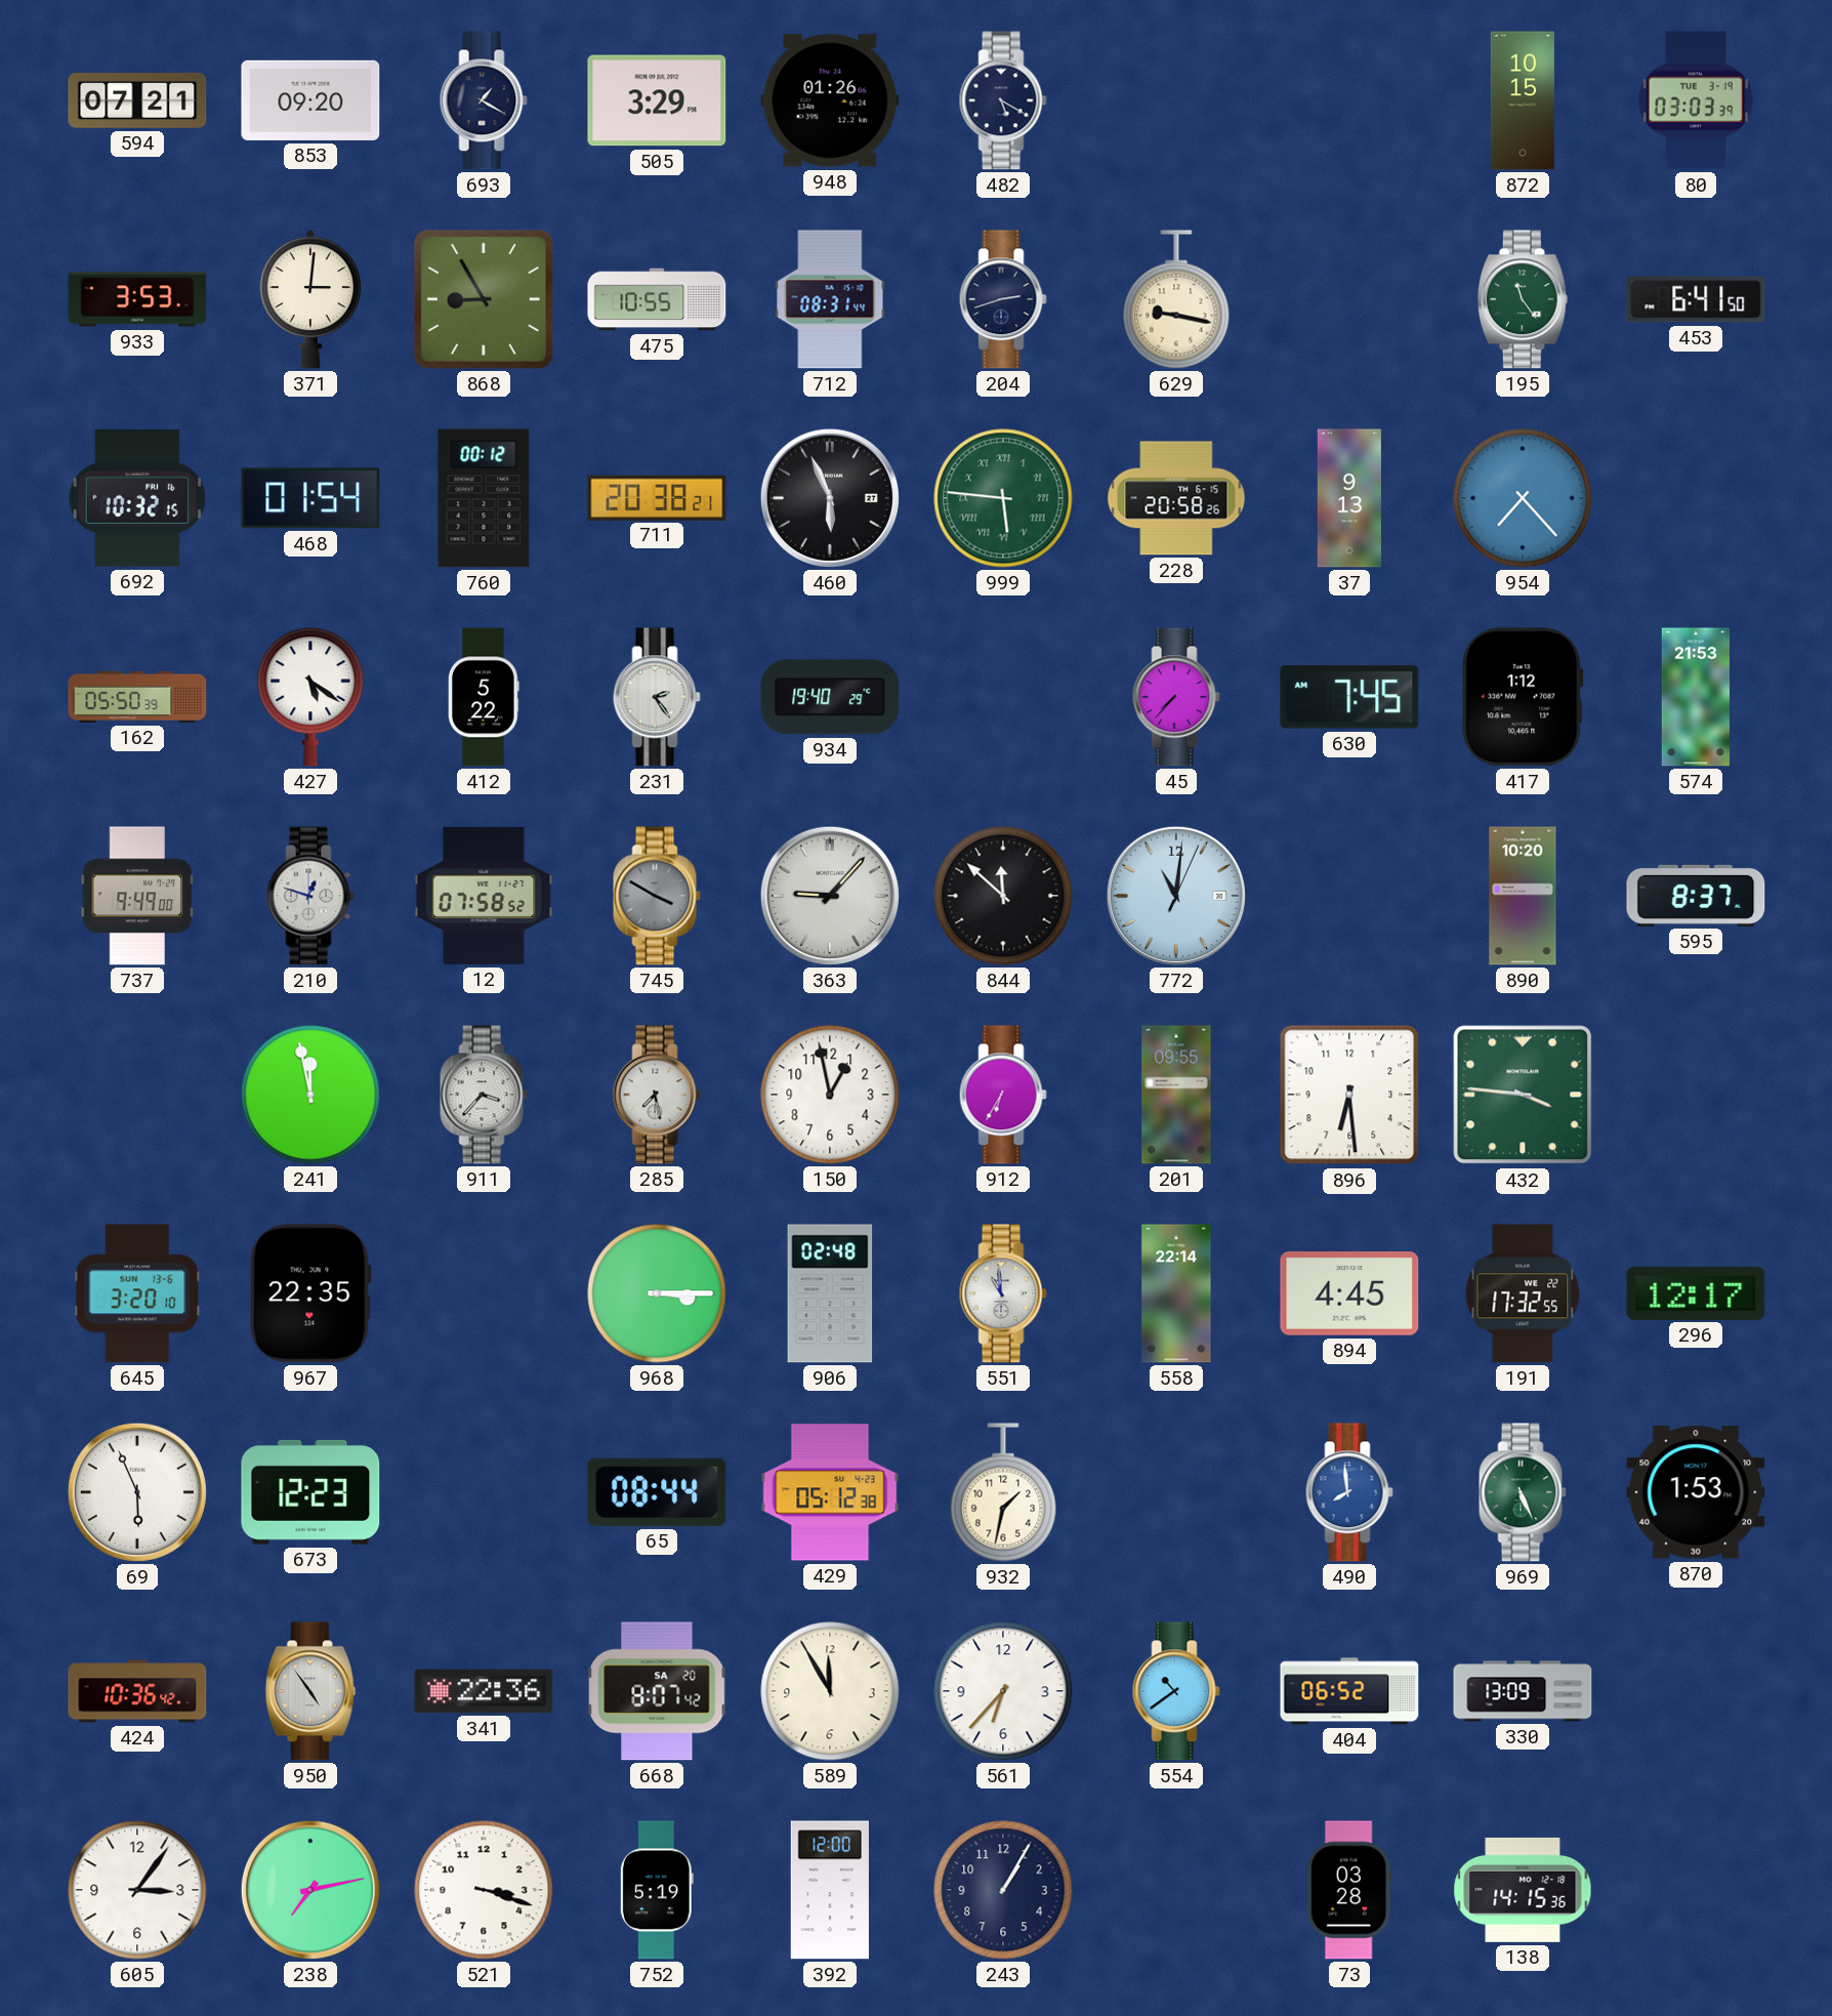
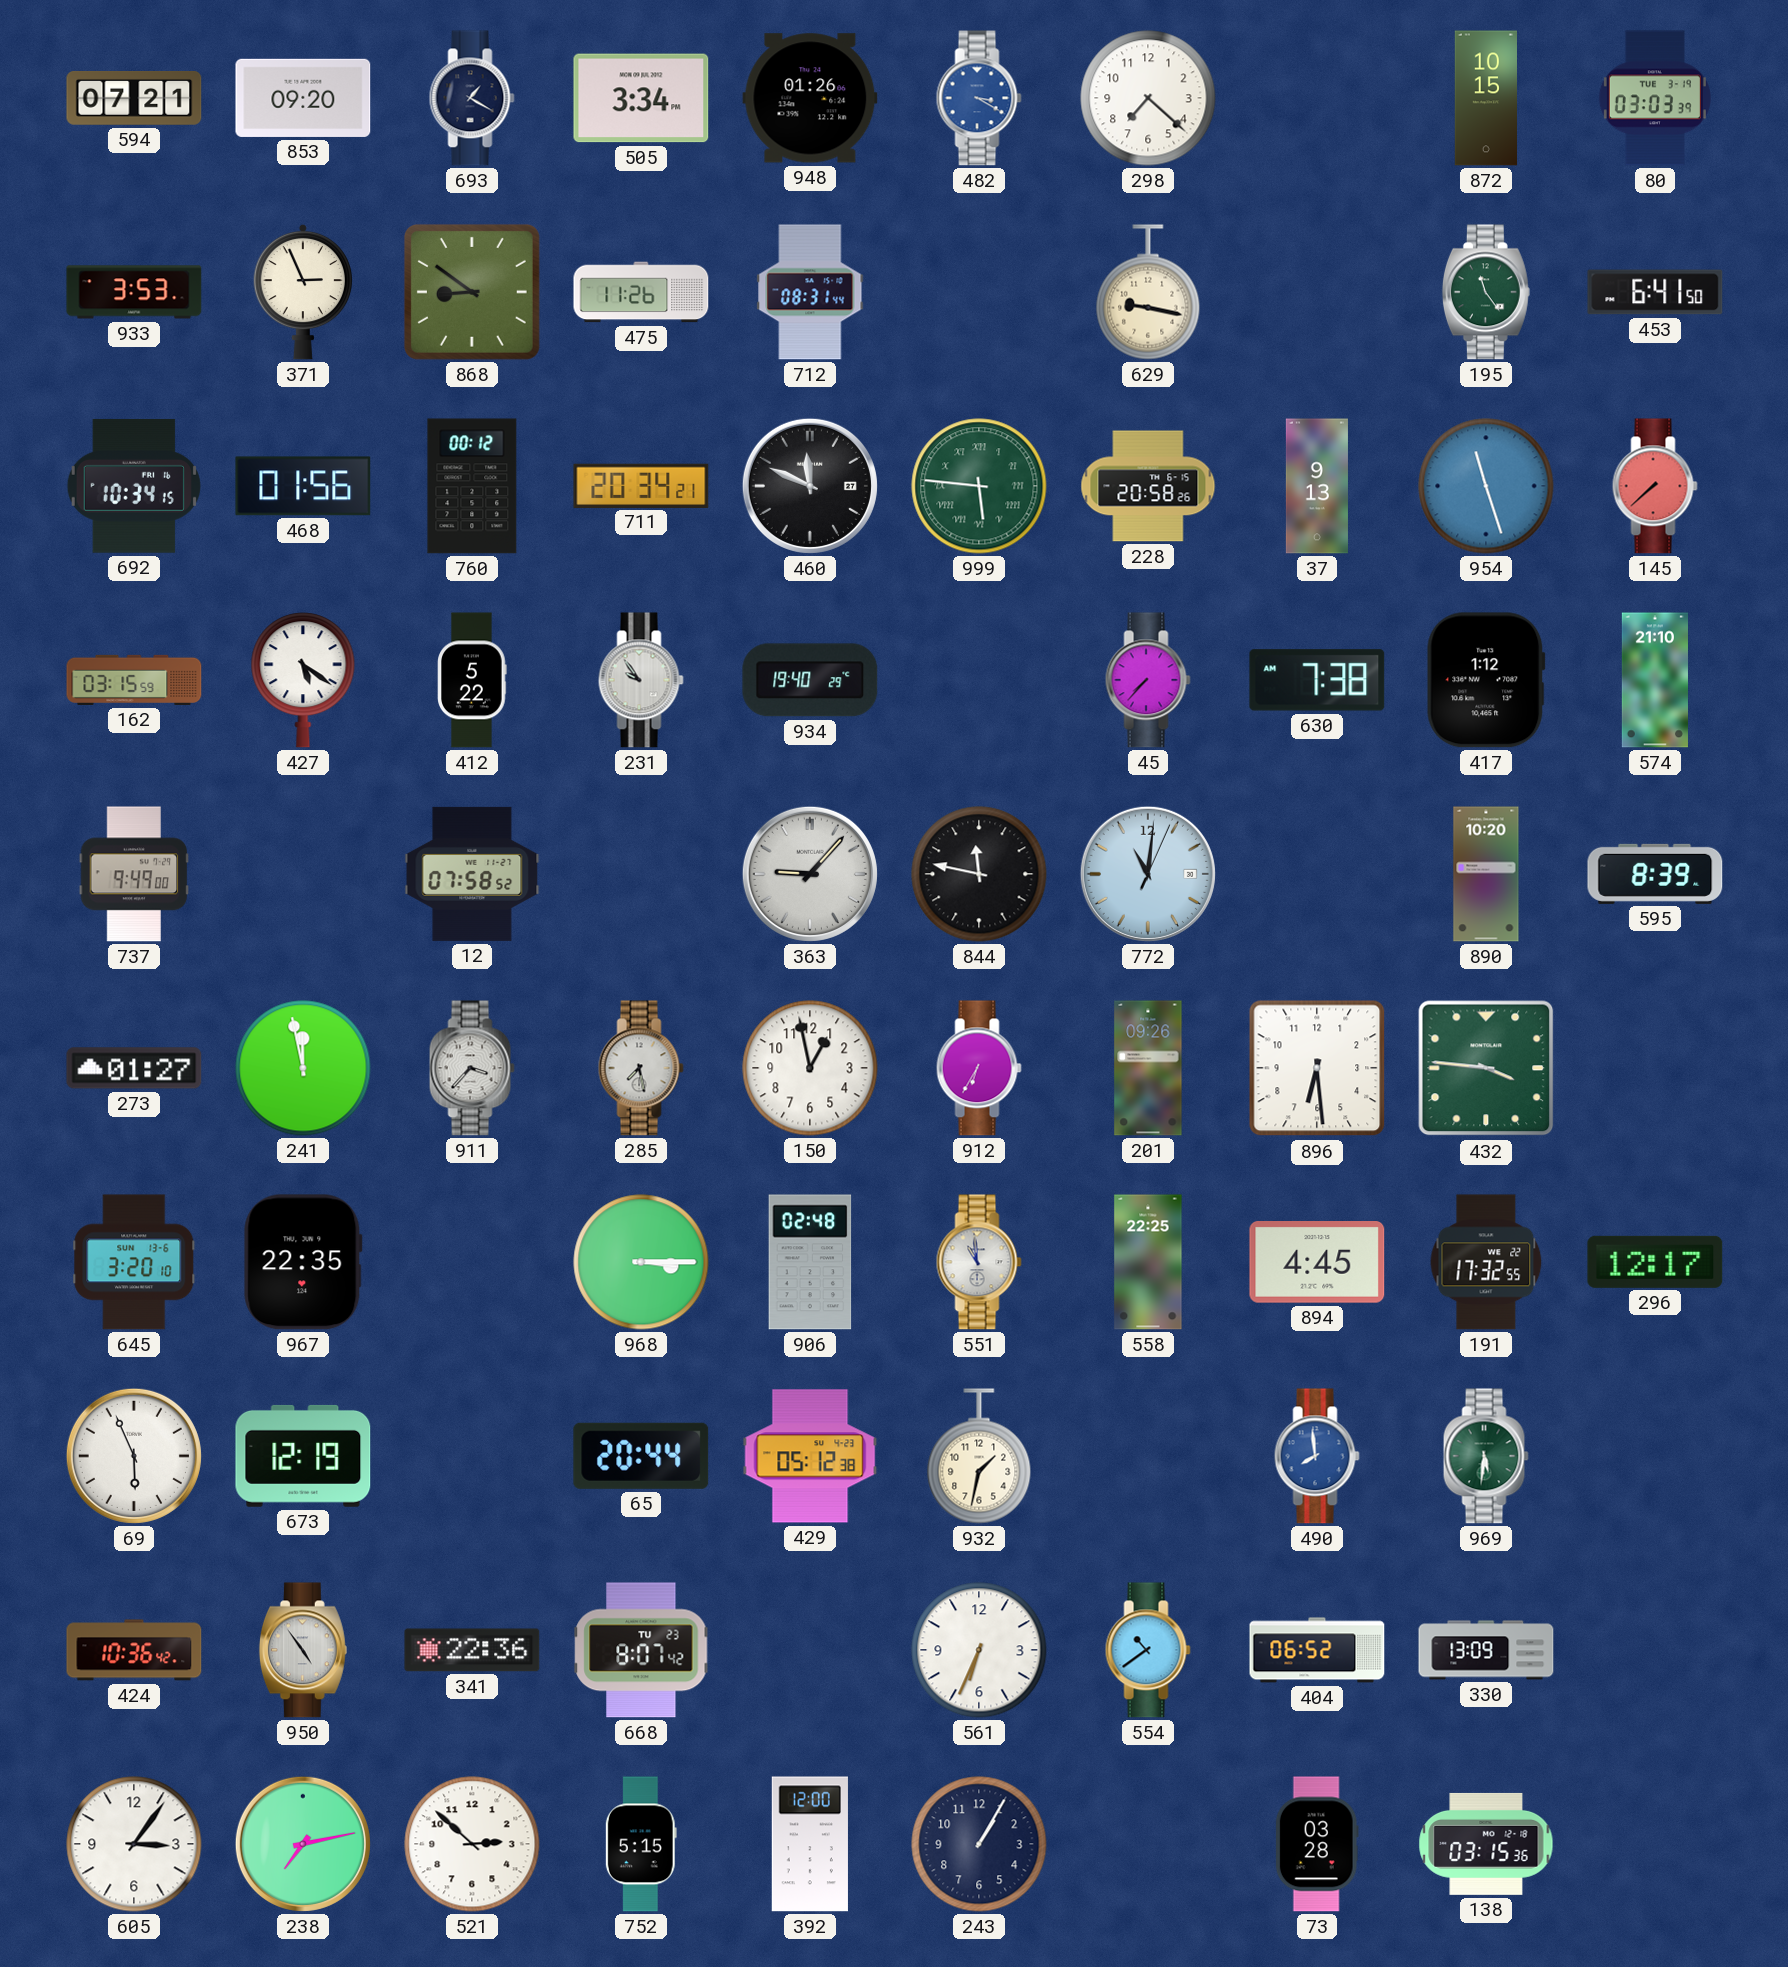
505: 3:29 -> 3:34 (641, 98)
482: 5:20 -> 3:20 (979, 98)
482 dial: navy -> blue (979, 98)
298: none -> 7:22 (1148, 98)
371: 3:01 -> 2:56 (302, 292)
868: 8:55 -> 8:51 (472, 292)
475: 10:55 -> 11:26 (641, 292)
204: 2:42 -> none (1003, 299)
692: 10:32 -> 10:34 (134, 486)
468: 01:54 -> 01:56 (303, 486)
711: 20:38 -> 20:34 (641, 485)
460: 5:56 -> 11:49 (810, 486)
954: 7:23 -> 11:27 (1486, 486)
145: none -> 7:38 (1655, 486)
162: 05:50 -> 03:15 (134, 680)
231: 2:24 -> 9:54 (641, 680)
630: 7:45 -> 7:38 (1317, 680)
574: 21:53 -> 21:10 (1655, 680)
210: 12:48 -> none (310, 896)
745: 3:50 -> none (657, 896)
844: 11:52 -> 11:47 (979, 874)
595: 8:37 -> 8:39 (1655, 874)
273: none -> 01:27 (134, 1068)
201: 09:55 -> 09:26 (1148, 1068)
558: 22:14 -> 22:25 (1148, 1262)
673: 12:23 -> 12:19 (303, 1456)
65: 08:44 -> 20:44 (641, 1456)
969: 5:26 -> 5:31 (1486, 1456)
870: 1:53 -> none (1696, 1492)
668 date: SA 20 -> TU 23 (641, 1650)
589: 11:55 -> none (830, 1691)
561: 6:37 -> 6:34 (979, 1650)
521: 3:18 -> 2:52 (472, 1844)
752: 5:19 -> 5:15 (641, 1844)
138: 14:15 -> 03:15 (1486, 1844)
